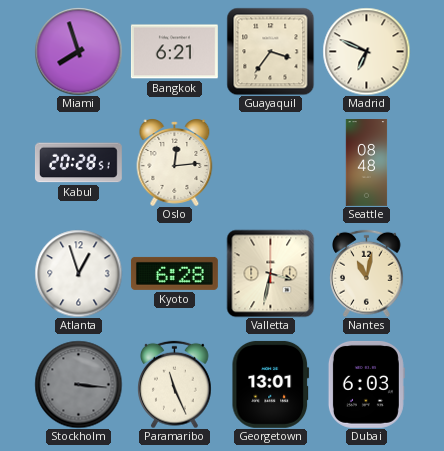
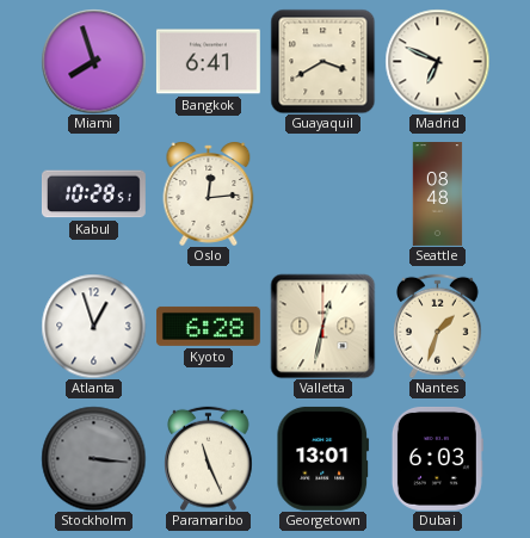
Bangkok: 6:21 -> 6:41 (208, 62)
Guayaquil: 3:36 -> 3:40 (322, 61)
Kabul: 20:28 -> 10:28 (93, 194)
Valletta: 3:32 -> 12:32 (322, 326)
Nantes: 11:02 -> 1:33 (438, 326)
